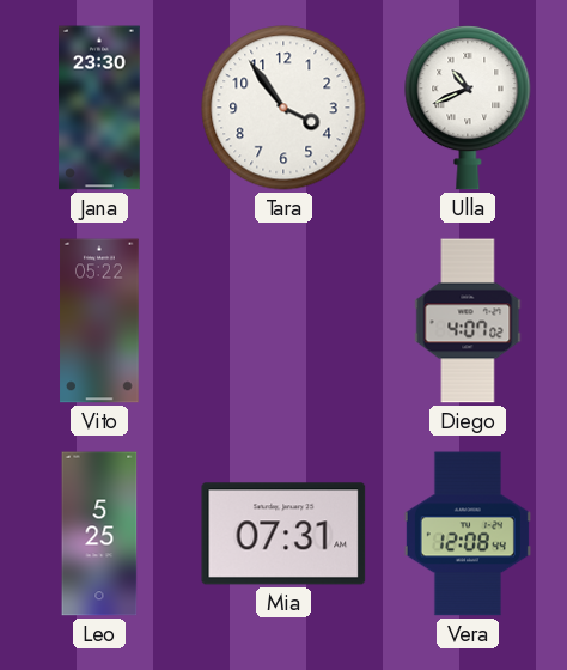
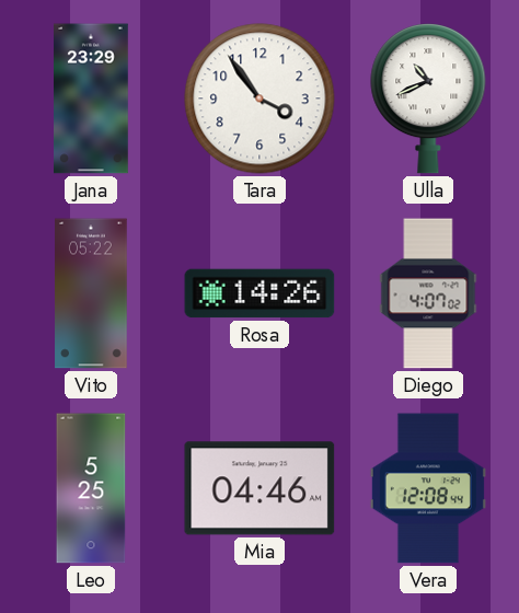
Jana: 23:30 -> 23:29 (92, 99)
Rosa: none -> 14:26 (259, 293)
Mia: 07:31 -> 04:46 (259, 488)
